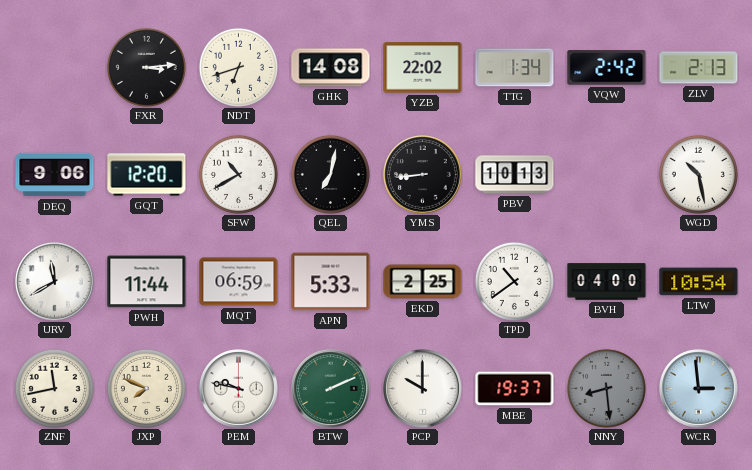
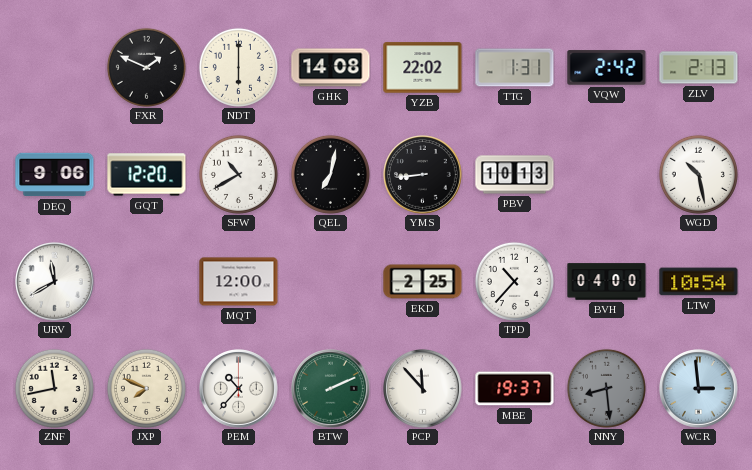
FXR: 3:14 -> 1:49 (146, 67)
NDT: 6:42 -> 6:00 (238, 67)
TTG: 1:34 -> 1:31 (515, 68)
PWH: 11:44 -> none (147, 282)
MQT: 06:59 -> 12:00 (239, 282)
APN: 5:33 -> none (331, 282)
TPD: 10:39 -> 10:37 (514, 281)
PEM: 9:47 -> 10:37 (239, 389)
PCP: 10:00 -> 11:53 (423, 389)
